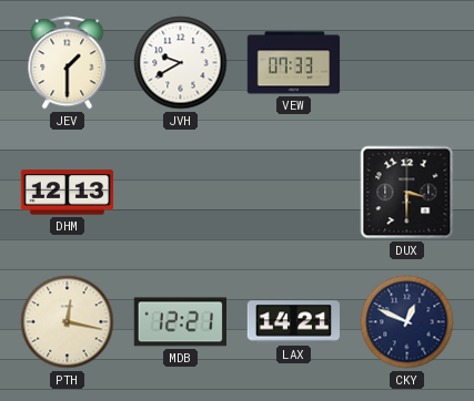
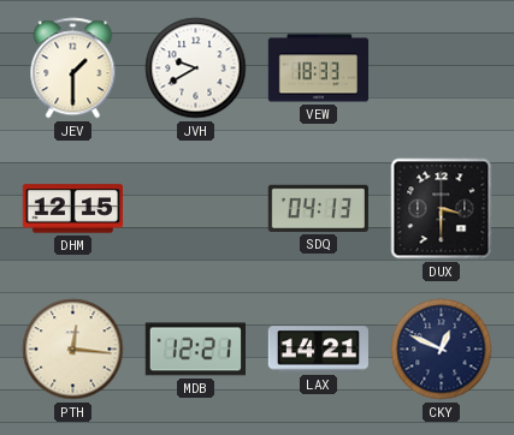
VEW: 07:33 -> 18:33 (319, 68)
DHM: 12:13 -> 12:15 (73, 209)
SDQ: none -> 04:13 (318, 208)
PTH: 12:17 -> 12:16 (73, 350)
